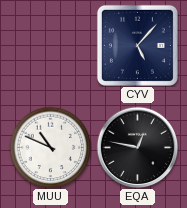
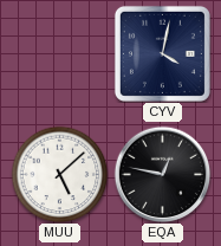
CYV: 5:07 -> 4:02 (162, 53)
MUU: 10:49 -> 5:08 (59, 174)
